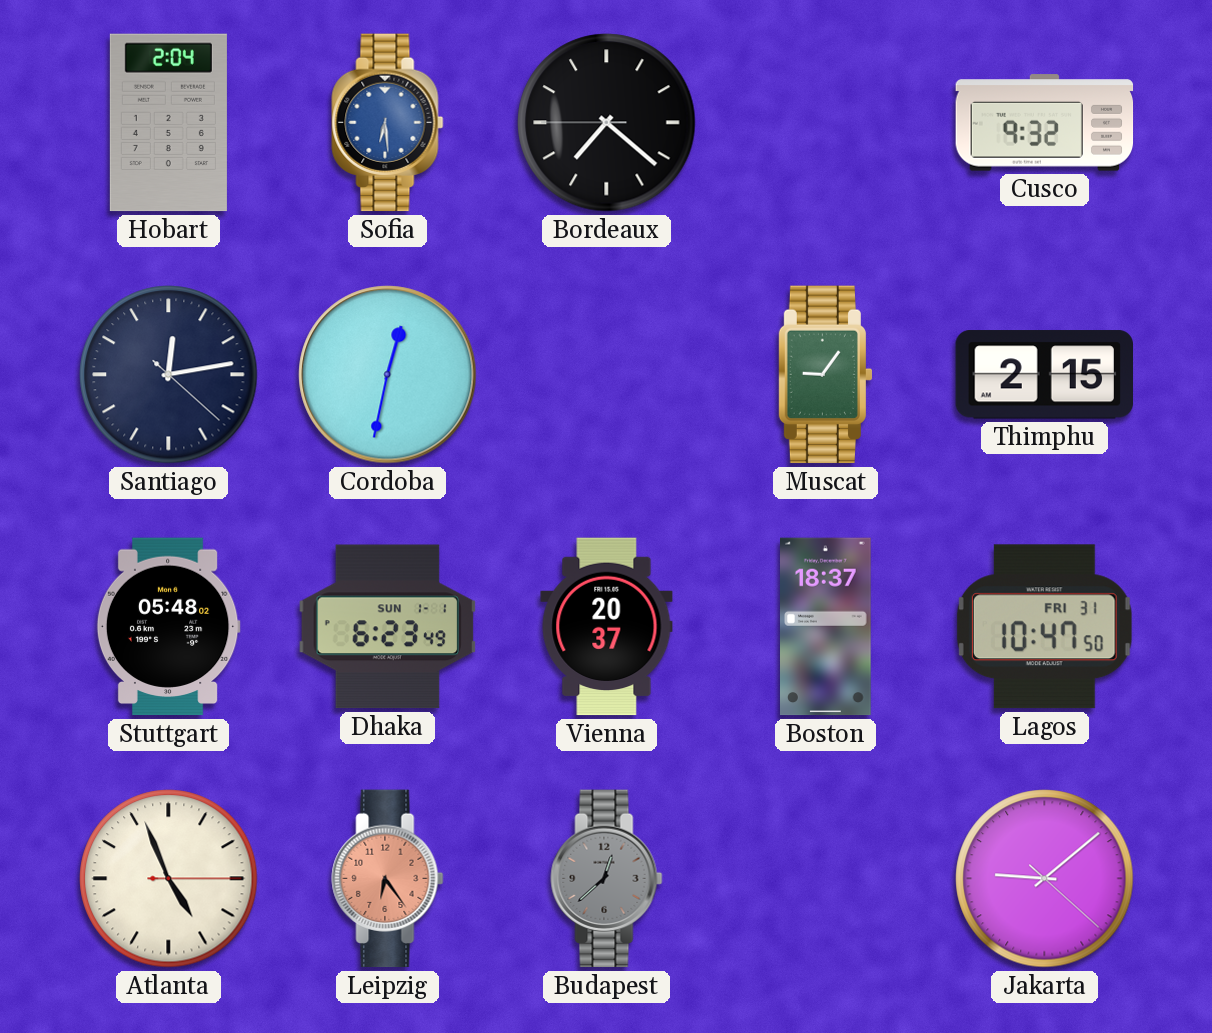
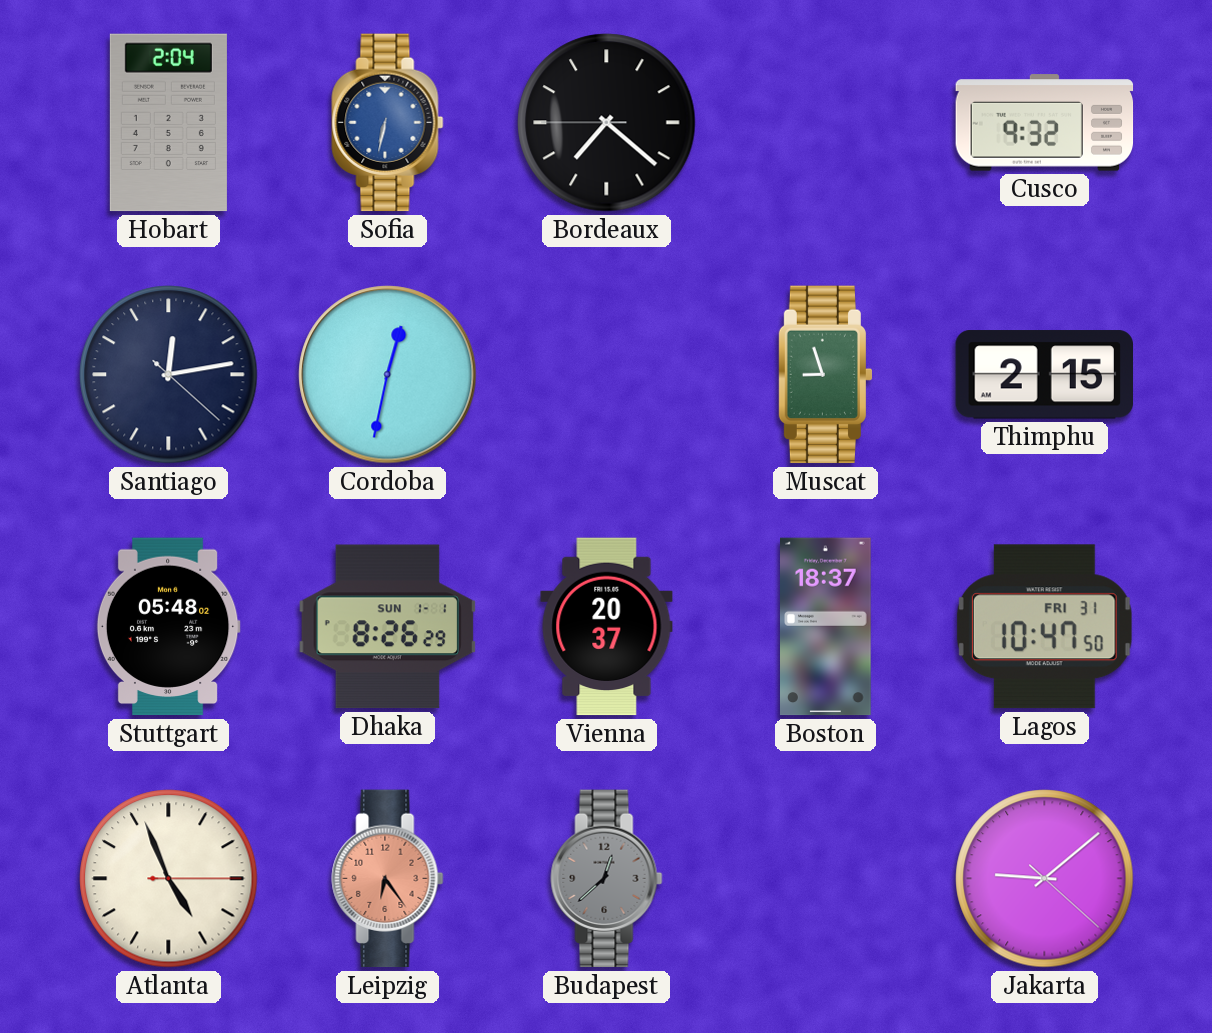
Sofia: 6:29 -> 6:32 (388, 123)
Muscat: 9:06 -> 8:57 (824, 375)
Dhaka: 6:23 -> 8:26 (387, 627)
